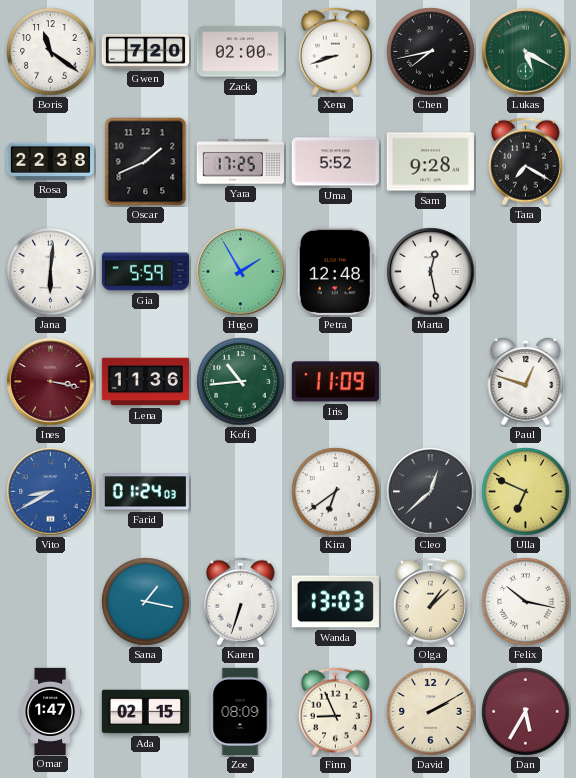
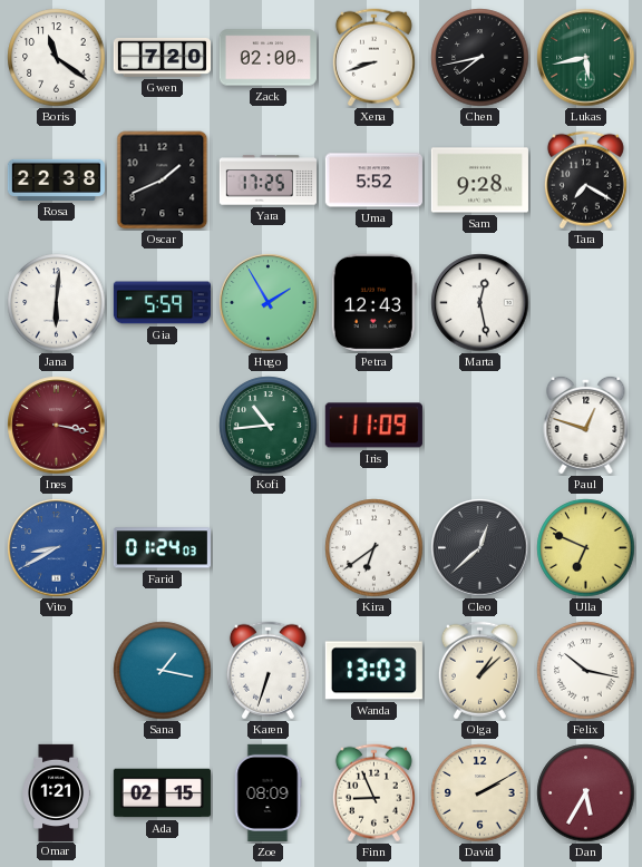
Lukas: 5:20 -> 5:43 (586, 58)
Petra: 12:48 -> 12:43 (373, 302)
Lena: 11:36 -> none (145, 382)
Omar: 1:47 -> 1:21 (56, 792)
